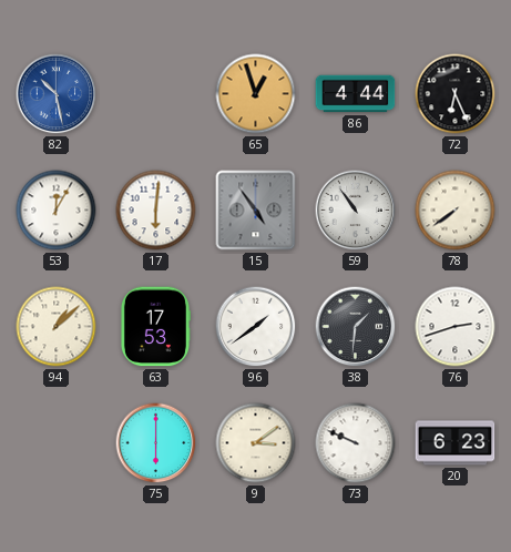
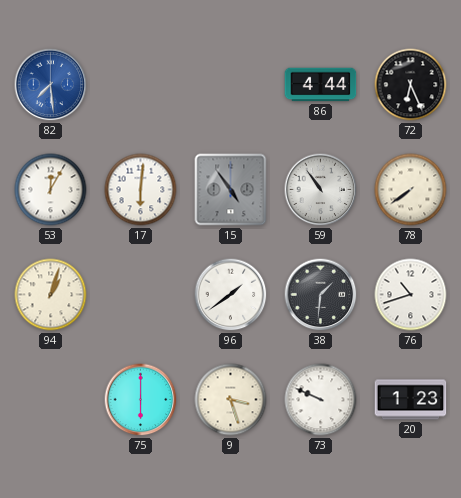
82: 10:28 -> 7:29 (51, 85)
65: 12:57 -> none (256, 94)
94: 1:08 -> 1:03 (51, 295)
63: 17:53 -> none (155, 327)
76: 2:42 -> 10:42 (411, 295)
9: 3:09 -> 3:27 (231, 400)
20: 6:23 -> 1:23 (411, 400)
